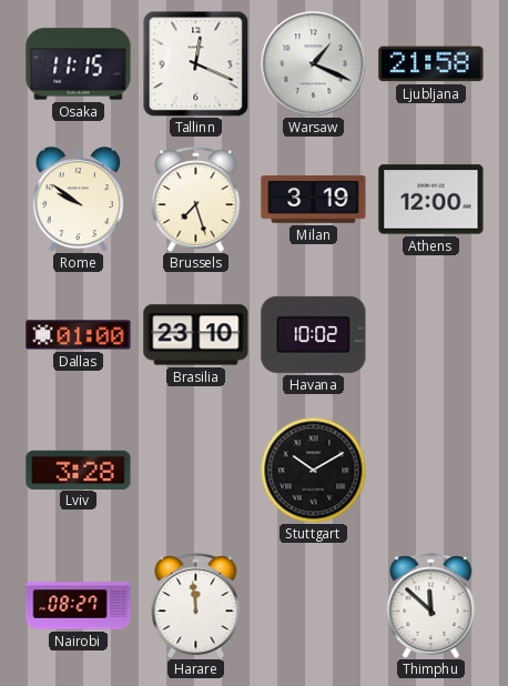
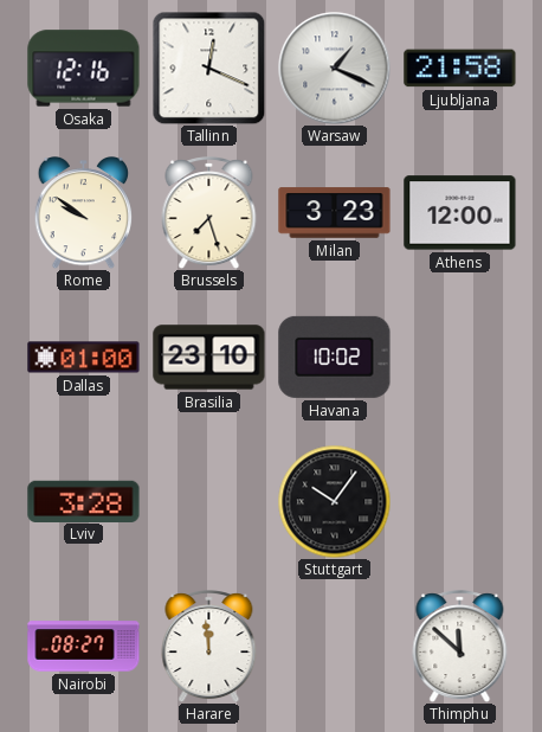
Osaka: 11:15 -> 12:16 (84, 69)
Milan: 3:19 -> 3:23 (335, 213)
Stuttgart: 10:10 -> 10:06 (334, 501)
